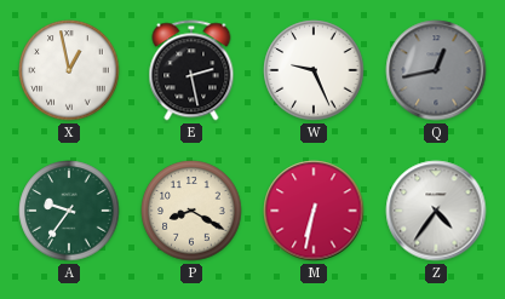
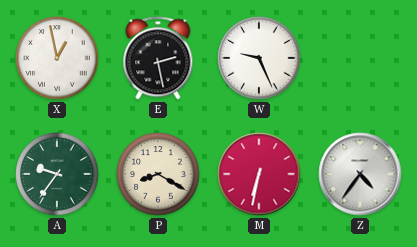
Q: 12:43 -> none (436, 70)
